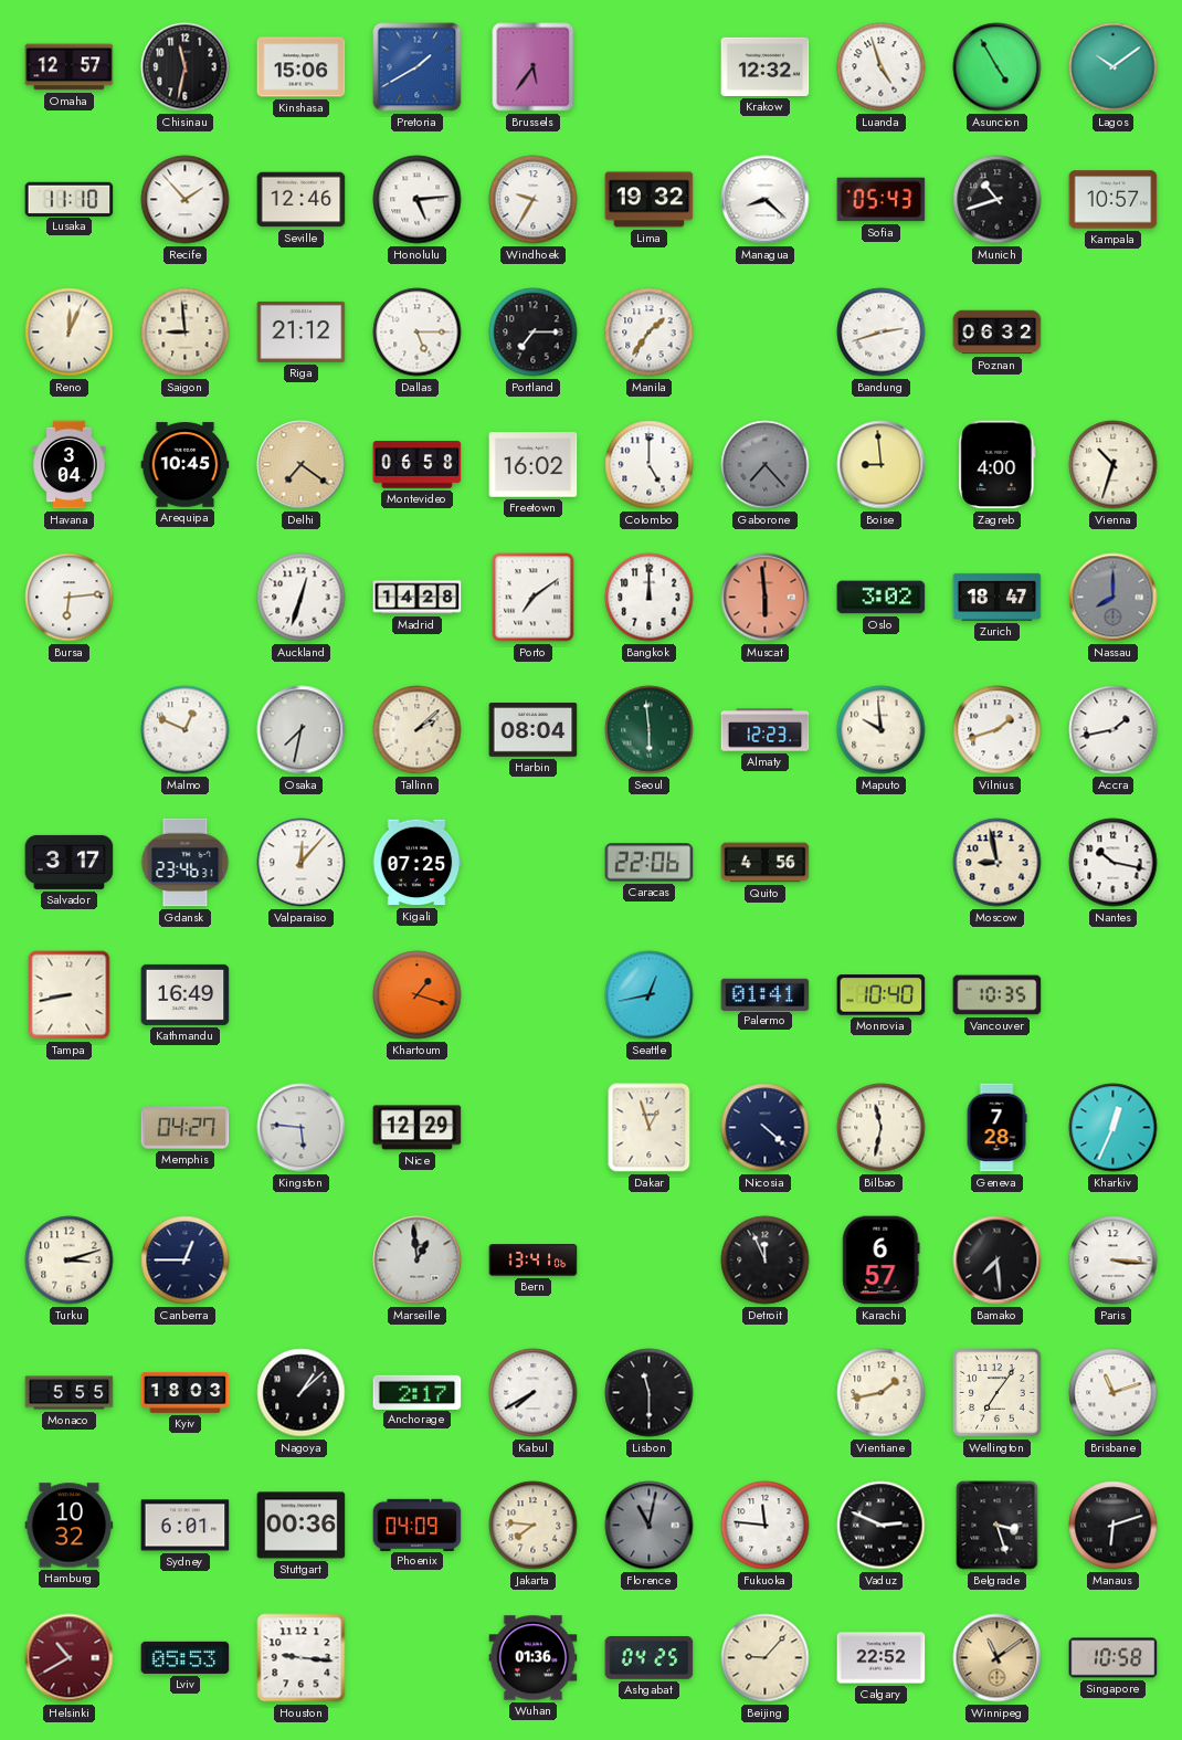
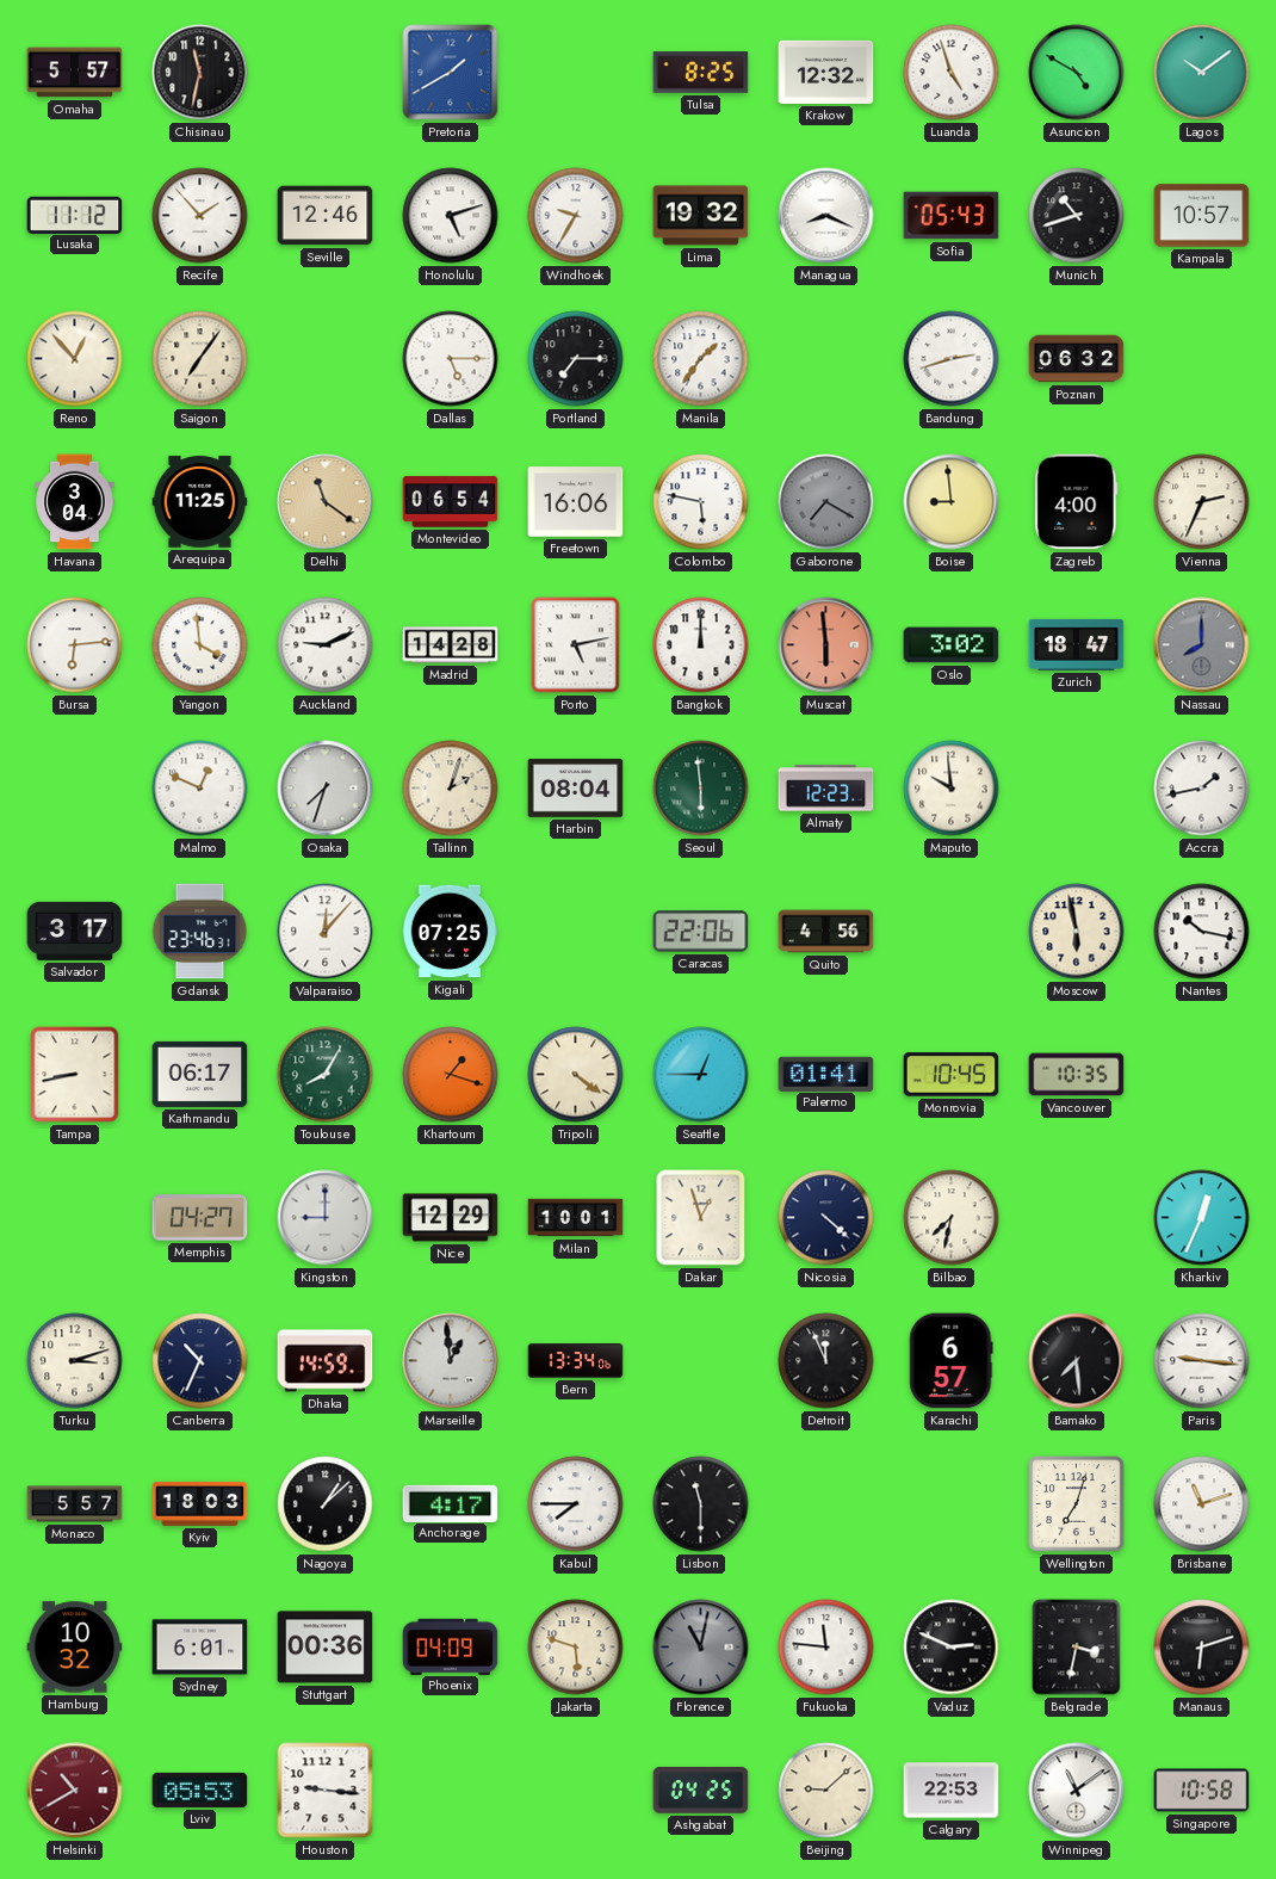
Omaha: 12:57 -> 5:57 (75, 73)
Kinshasa: 15:06 -> none (302, 67)
Brussels: 5:36 -> none (534, 67)
Tulsa: none -> 8:25 (701, 73)
Asuncion: 4:55 -> 4:50 (1077, 73)
Lusaka: 11:10 -> 11:12 (75, 215)
Honolulu: 5:14 -> 5:12 (451, 216)
Managua: 8:22 -> 8:19 (826, 216)
Reno: 12:04 -> 12:53 (75, 359)
Saigon: 8:59 -> 7:06 (200, 359)
Riga: 21:12 -> none (302, 331)
Arequipa: 10:45 -> 11:25 (200, 502)
Delhi: 7:21 -> 11:21 (326, 502)
Montevideo: 06:58 -> 06:54 (451, 502)
Freetown: 16:02 -> 16:06 (576, 502)
Colombo: 5:00 -> 5:47 (701, 502)
Gaborone: 7:23 -> 7:20 (826, 502)
Vienna: 10:33 -> 2:34 (1202, 502)
Yangon: none -> 3:59 (200, 645)
Auckland: 12:33 -> 9:11 (326, 645)
Porto: 7:09 -> 5:13 (576, 645)
Osaka: 7:32 -> 7:33 (326, 789)
Tallinn: 2:08 -> 2:03 (451, 789)
Vilnius: 1:42 -> none (998, 730)
Moscow: 8:58 -> 5:58 (1077, 932)
Kathmandu: 16:49 -> 06:17 (200, 1074)
Toulouse: none -> 8:05 (326, 1075)
Tripoli: none -> 4:21 (576, 1075)
Seattle: 12:43 -> 12:45 (701, 1075)
Monrovia: 10:40 -> 10:45 (952, 1075)
Kingston: 5:46 -> 9:00 (326, 1218)
Milan: none -> 10:01 (576, 1218)
Bilbao: 11:32 -> 7:32 (952, 1218)
Geneva: 7:28 -> none (996, 1128)
Canberra: 12:45 -> 10:34 (200, 1361)
Dhaka: none -> 14:59 (326, 1361)
Bern: 13:41 -> 13:34 (576, 1361)
Paris: 3:16 -> 9:16 (1202, 1361)
Monaco: 5:55 -> 5:57 (75, 1504)
Anchorage: 2:17 -> 4:17 (451, 1503)
Kabul: 7:40 -> 7:45 (576, 1504)
Vientiane: 1:43 -> none (882, 1393)
Wellington: 7:06 -> 7:03 (1077, 1504)
Jakarta: 7:46 -> 5:48 (576, 1648)
Belgrade: 3:27 -> 3:32 (1077, 1648)
Wuhan: 01:36 -> none (534, 1658)
Beijing: 9:07 -> 9:08 (826, 1791)
Calgary: 22:52 -> 22:53 (952, 1791)
Winnipeg dial: champagne -> white (1077, 1791)
